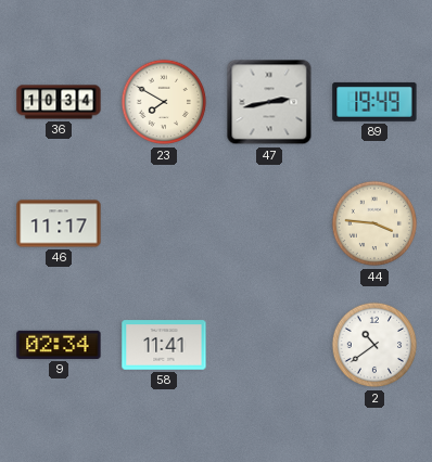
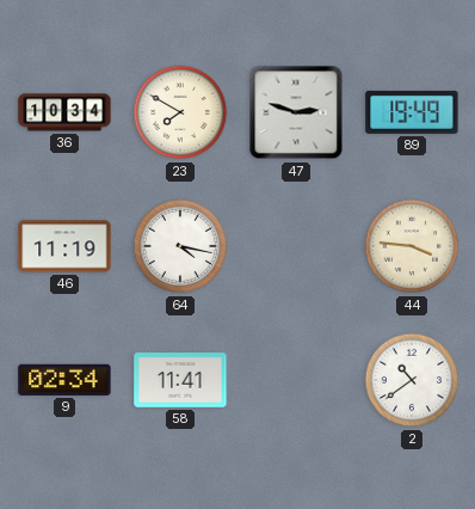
47: 2:43 -> 2:48 (296, 112)
46: 11:17 -> 11:19 (64, 246)
64: none -> 4:17 (180, 246)
